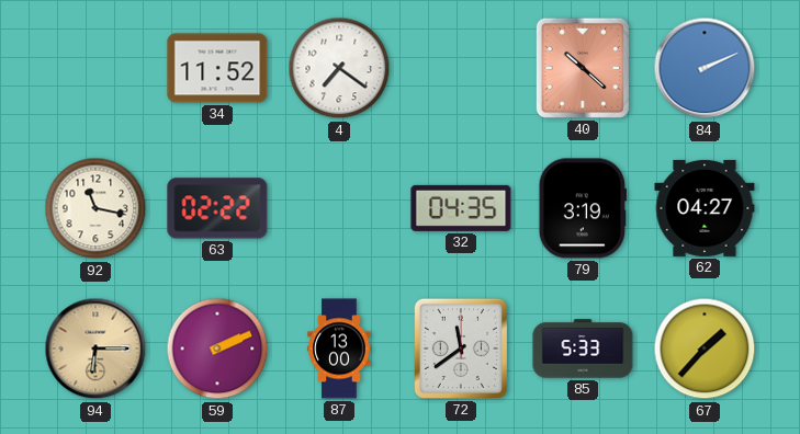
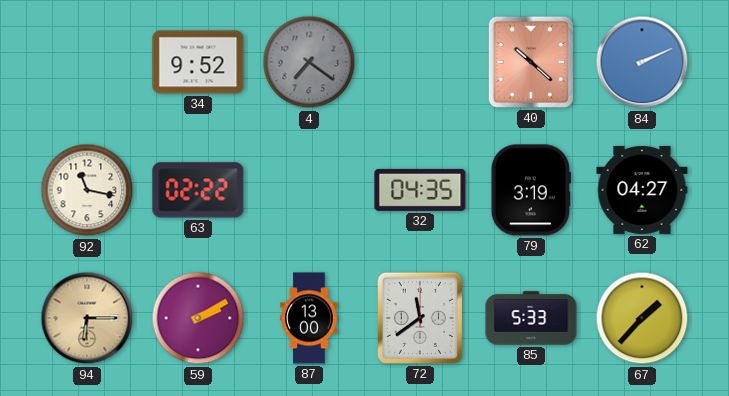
34: 11:52 -> 9:52 (198, 62)
4 dial: white -> grey (309, 62)
59: 2:11 -> 2:10 (198, 318)
